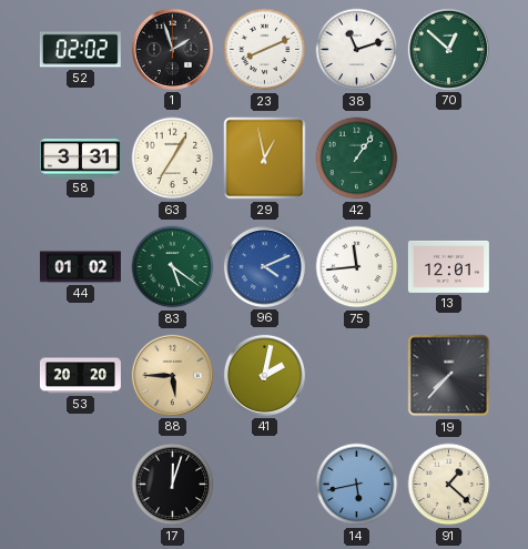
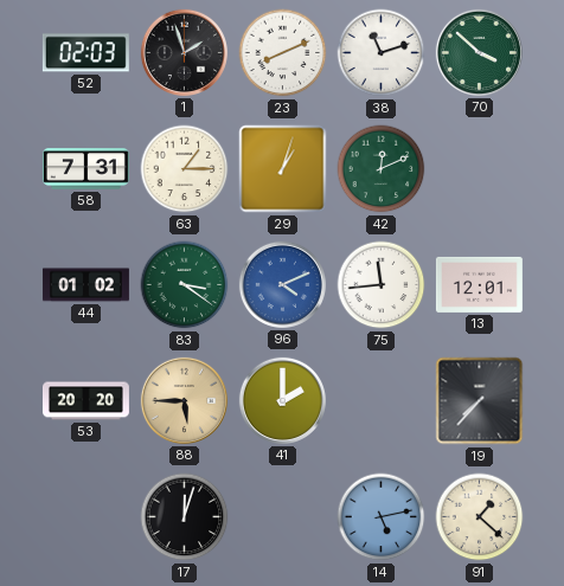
52: 02:02 -> 02:03 (85, 53)
70: 12:52 -> 3:52 (479, 52)
58: 3:31 -> 7:31 (85, 169)
63: 7:05 -> 1:15 (185, 169)
29: 12:58 -> 1:03 (283, 169)
42: 1:06 -> 12:11 (382, 169)
83: 5:21 -> 3:21 (185, 285)
41: 2:02 -> 2:00 (282, 400)
14: 5:43 -> 5:13 (382, 517)
